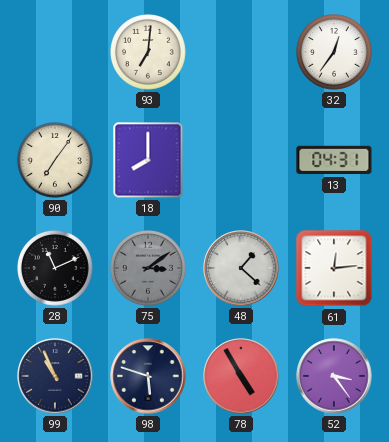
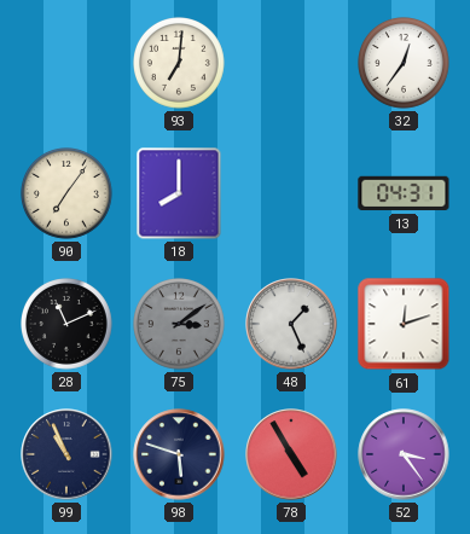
48: 1:22 -> 1:26 (291, 324)
61: 12:14 -> 12:12 (404, 324)
